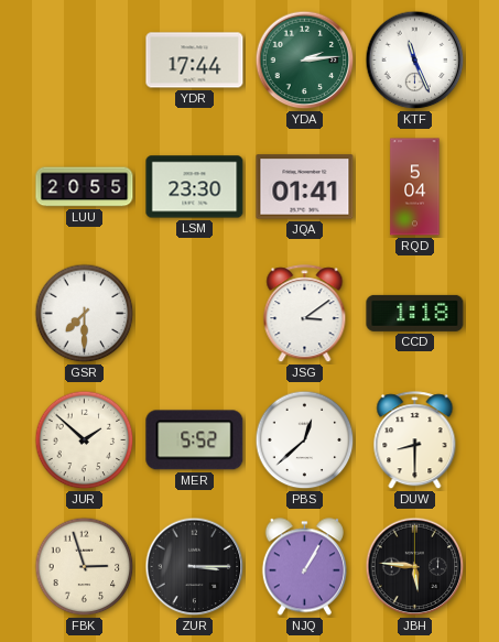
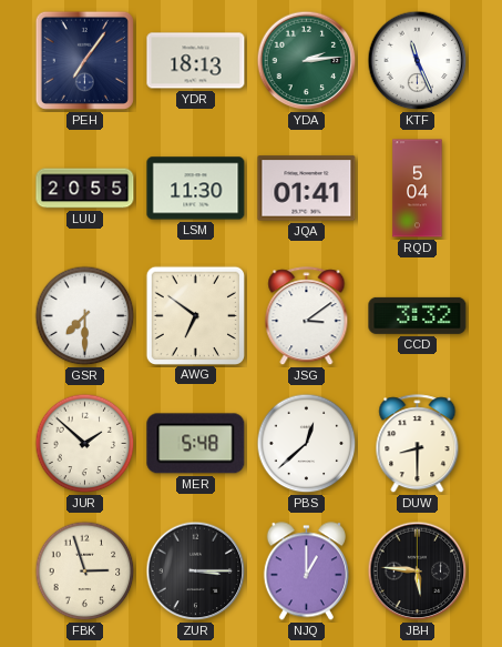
PEH: none -> 7:06 (84, 60)
YDR: 17:44 -> 18:13 (196, 61)
LSM: 23:30 -> 11:30 (196, 189)
AWG: none -> 6:51 (195, 315)
CCD: 1:18 -> 3:32 (418, 315)
MER: 5:52 -> 5:48 (196, 444)
NJQ: 1:05 -> 1:00 (306, 572)
